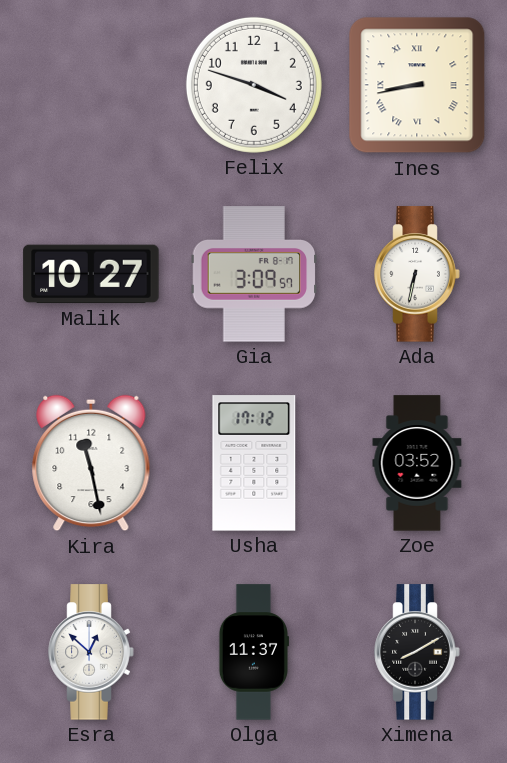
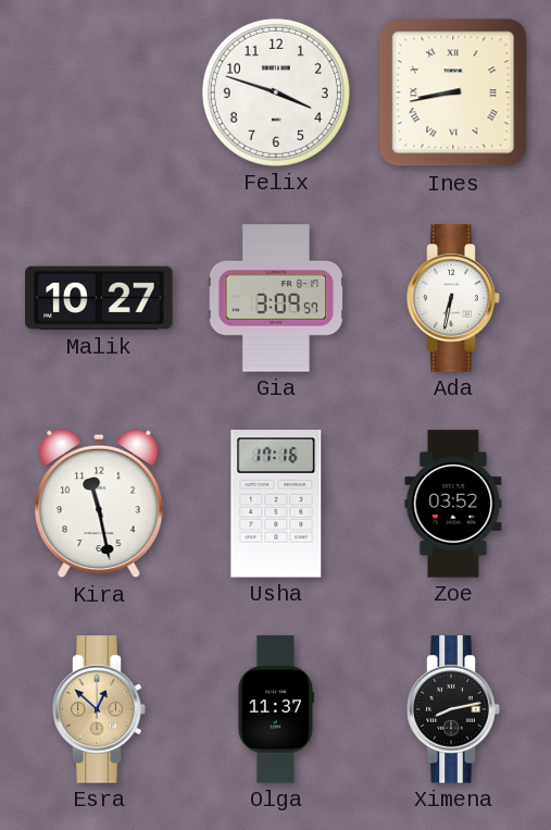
Usha: 17:12 -> 17:16 (276, 504)
Esra dial: white -> champagne (99, 709)
Ximena: 8:10 -> 8:13 (453, 709)
